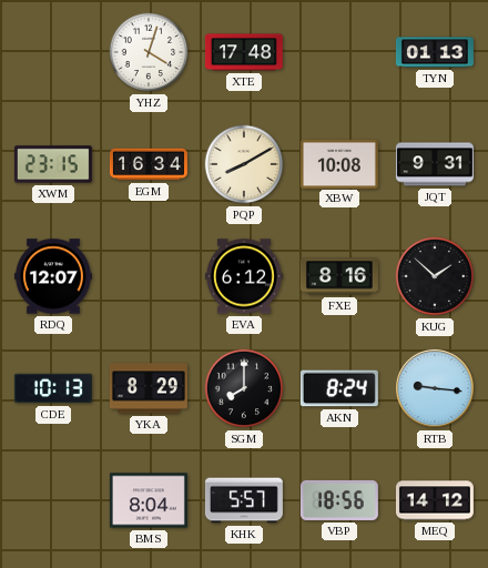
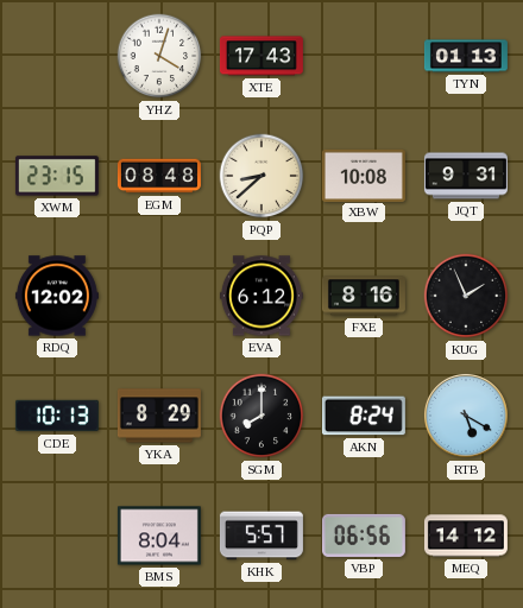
XTE: 17:48 -> 17:43 (261, 56)
EGM: 16:34 -> 08:48 (159, 176)
PQP: 8:10 -> 8:38 (261, 176)
RDQ: 12:07 -> 12:02 (57, 296)
KUG: 1:52 -> 1:56 (466, 296)
RTB: 9:16 -> 5:20 (466, 416)
VBP: 18:56 -> 06:56 (364, 536)
